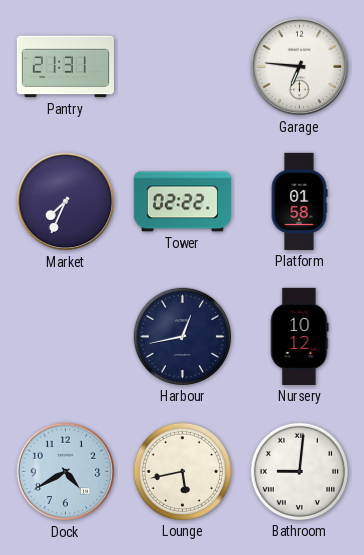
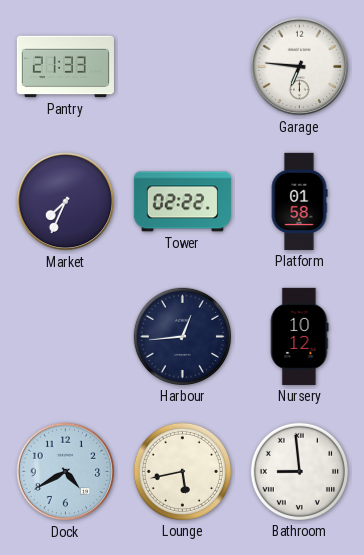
Pantry: 21:31 -> 21:33 (65, 67)
Harbour: 12:43 -> 12:44 (182, 336)
Bathroom: 9:01 -> 8:59 (299, 471)
